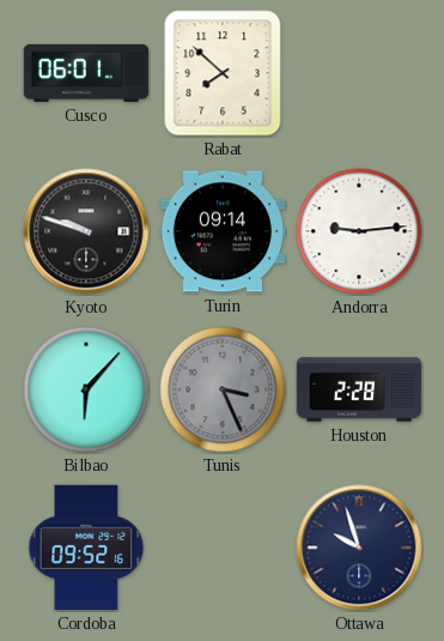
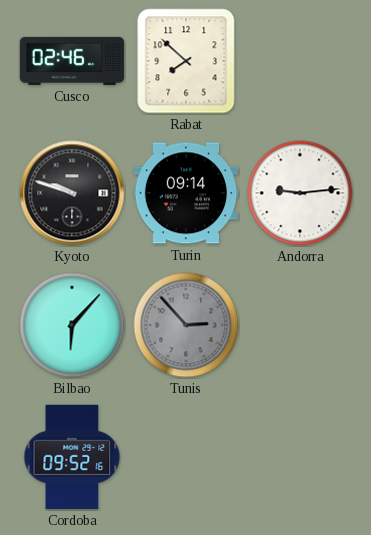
Cusco: 06:01 -> 02:46 (72, 61)
Tunis: 3:26 -> 2:53 (186, 325)
Houston: 2:28 -> none (359, 389)
Ottawa: 9:57 -> none (359, 548)
